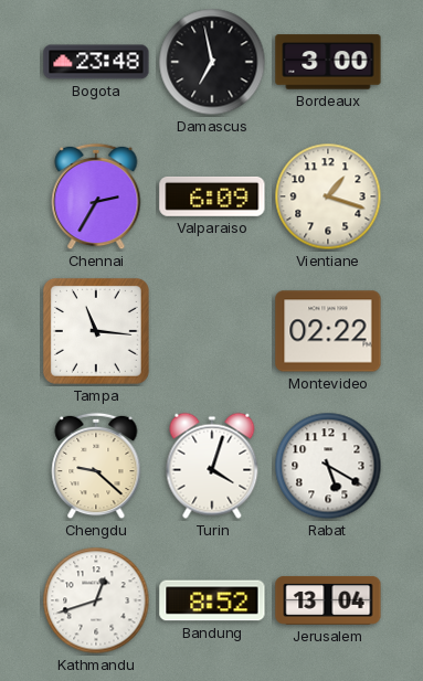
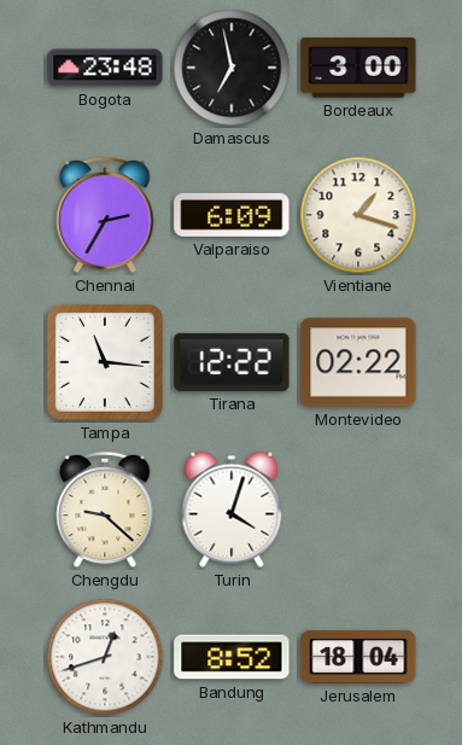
Tirana: none -> 12:22 (232, 362)
Rabat: 5:20 -> none (328, 466)
Jerusalem: 13:04 -> 18:04 (358, 657)
